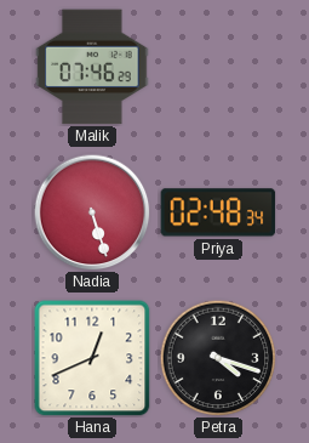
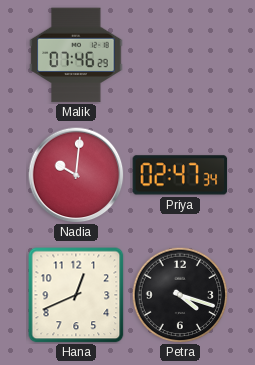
Nadia: 5:27 -> 10:01 (76, 175)
Priya: 02:48 -> 02:47 (180, 175)
